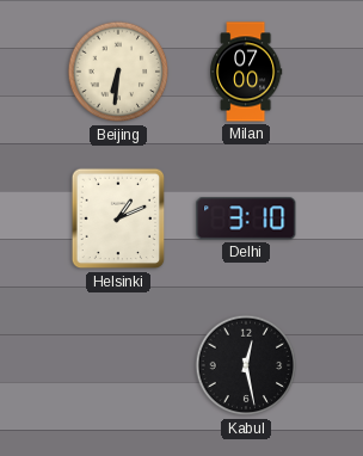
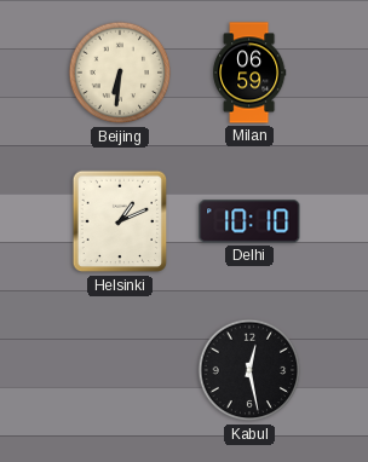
Milan: 07:00 -> 06:59 (251, 73)
Delhi: 3:10 -> 10:10 (249, 221)
